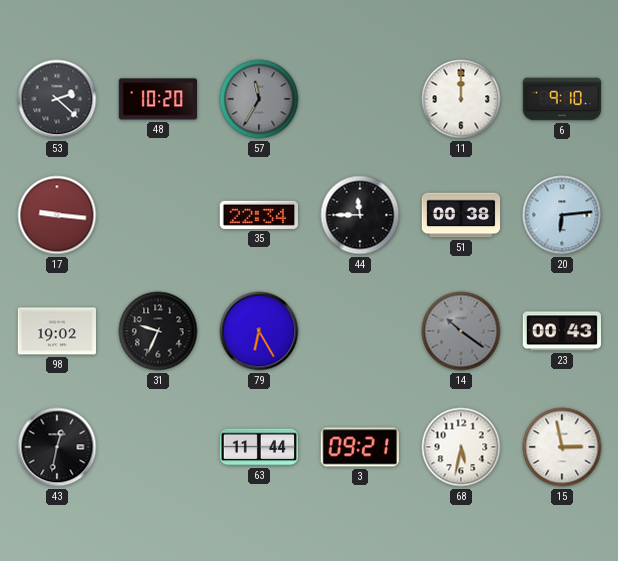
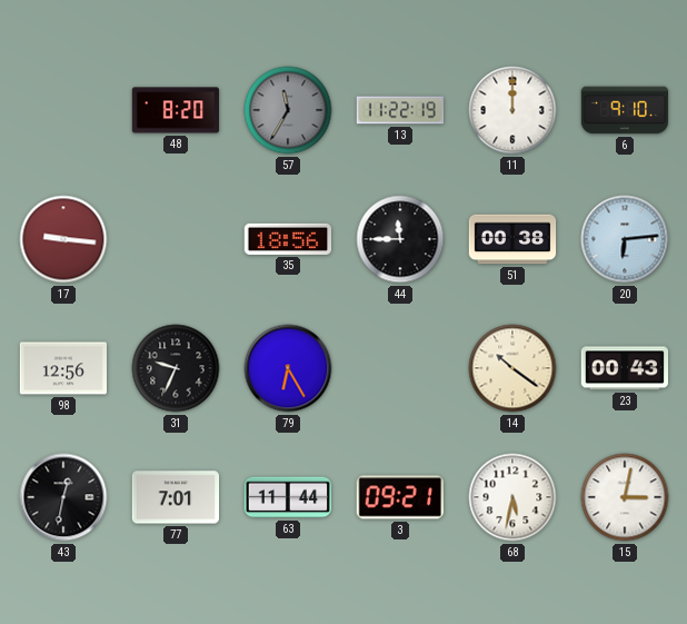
53: 2:22 -> none (57, 99)
48: 10:20 -> 8:20 (176, 110)
13: none -> 11:22 (399, 110)
35: 22:34 -> 18:56 (287, 239)
98: 19:02 -> 12:56 (62, 368)
14 dial: grey -> cream (512, 368)
77: none -> 7:01 (176, 497)
15: 2:58 -> 3:02 (625, 497)
